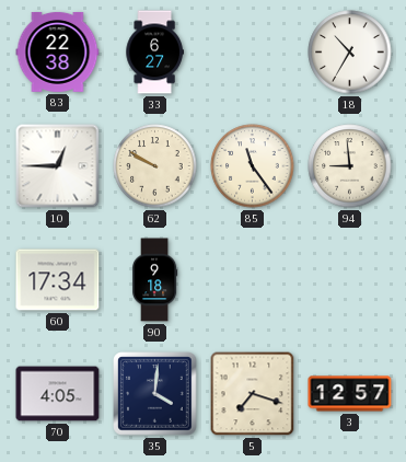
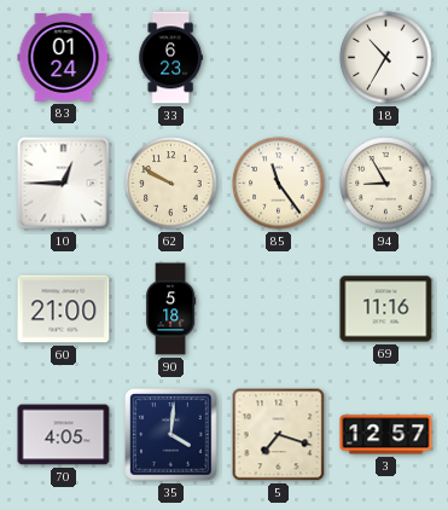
83: 22:38 -> 01:24 (64, 57)
33: 6:27 -> 6:23 (170, 58)
94: 8:59 -> 8:55 (386, 184)
60: 17:34 -> 21:00 (64, 309)
90: 9:18 -> 5:18 (171, 309)
69: none -> 11:16 (386, 309)
